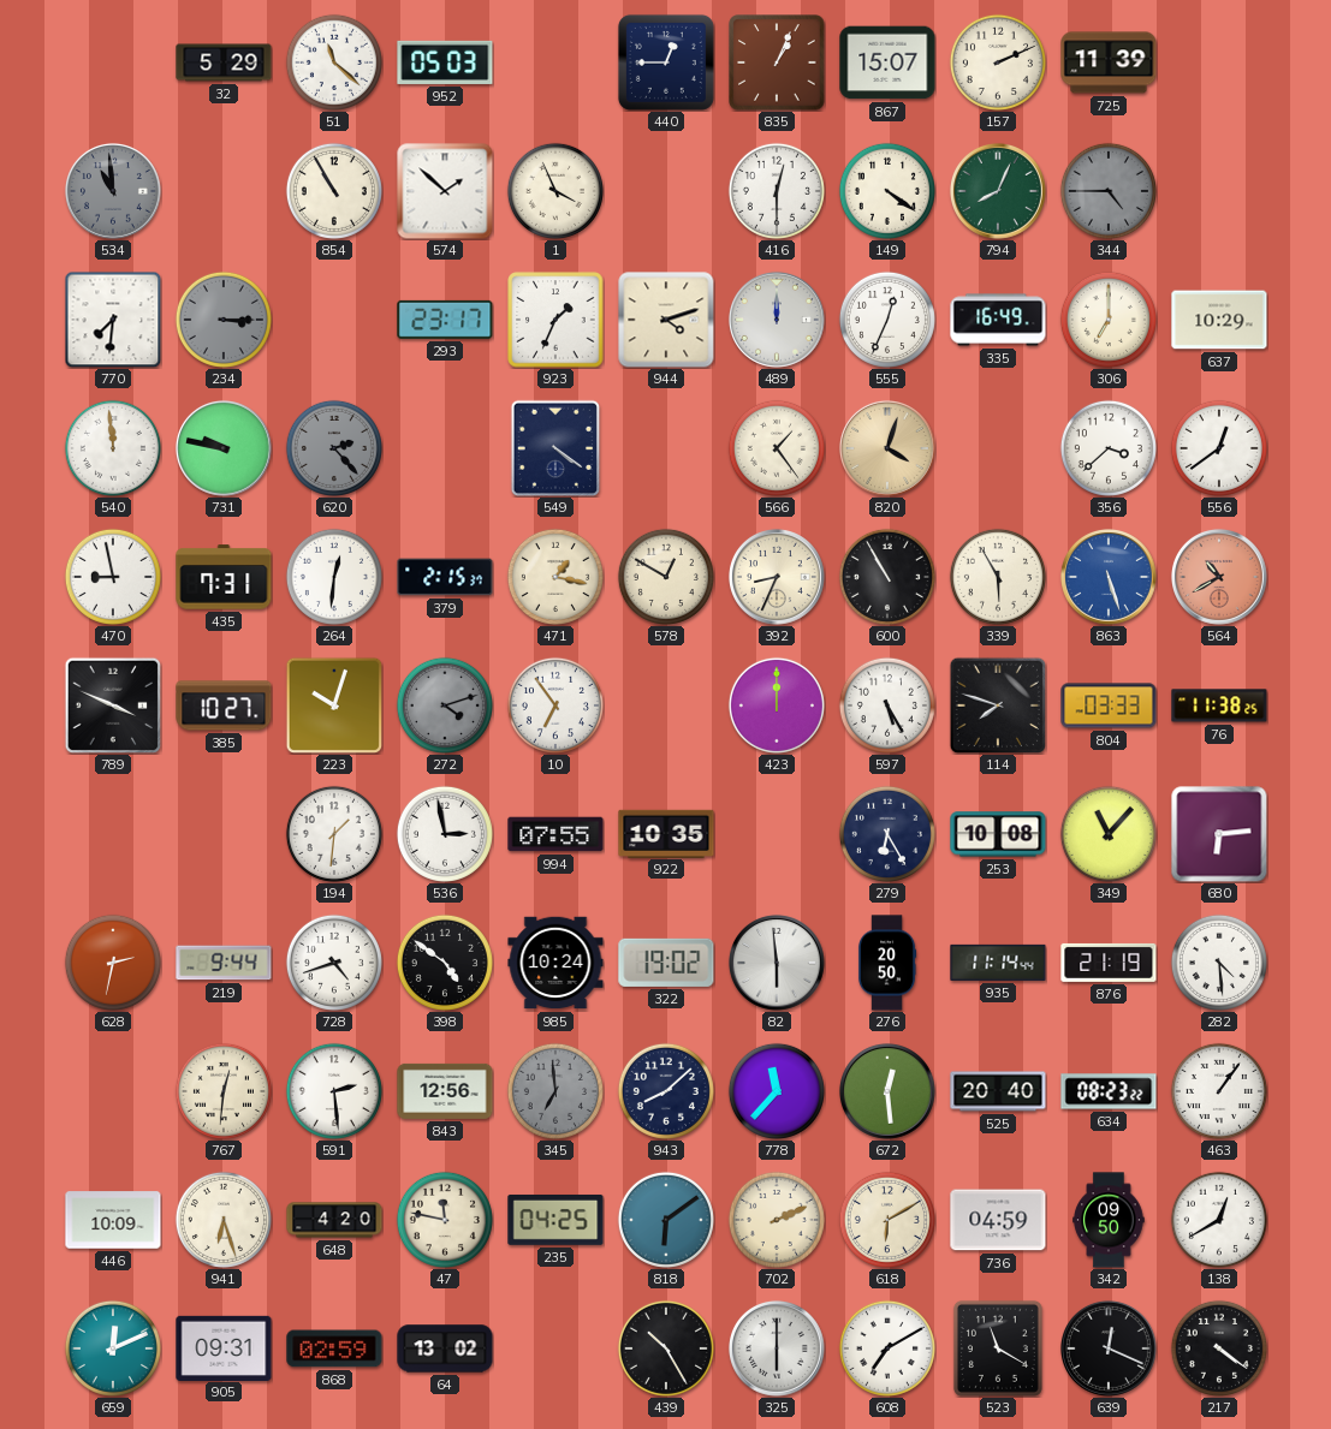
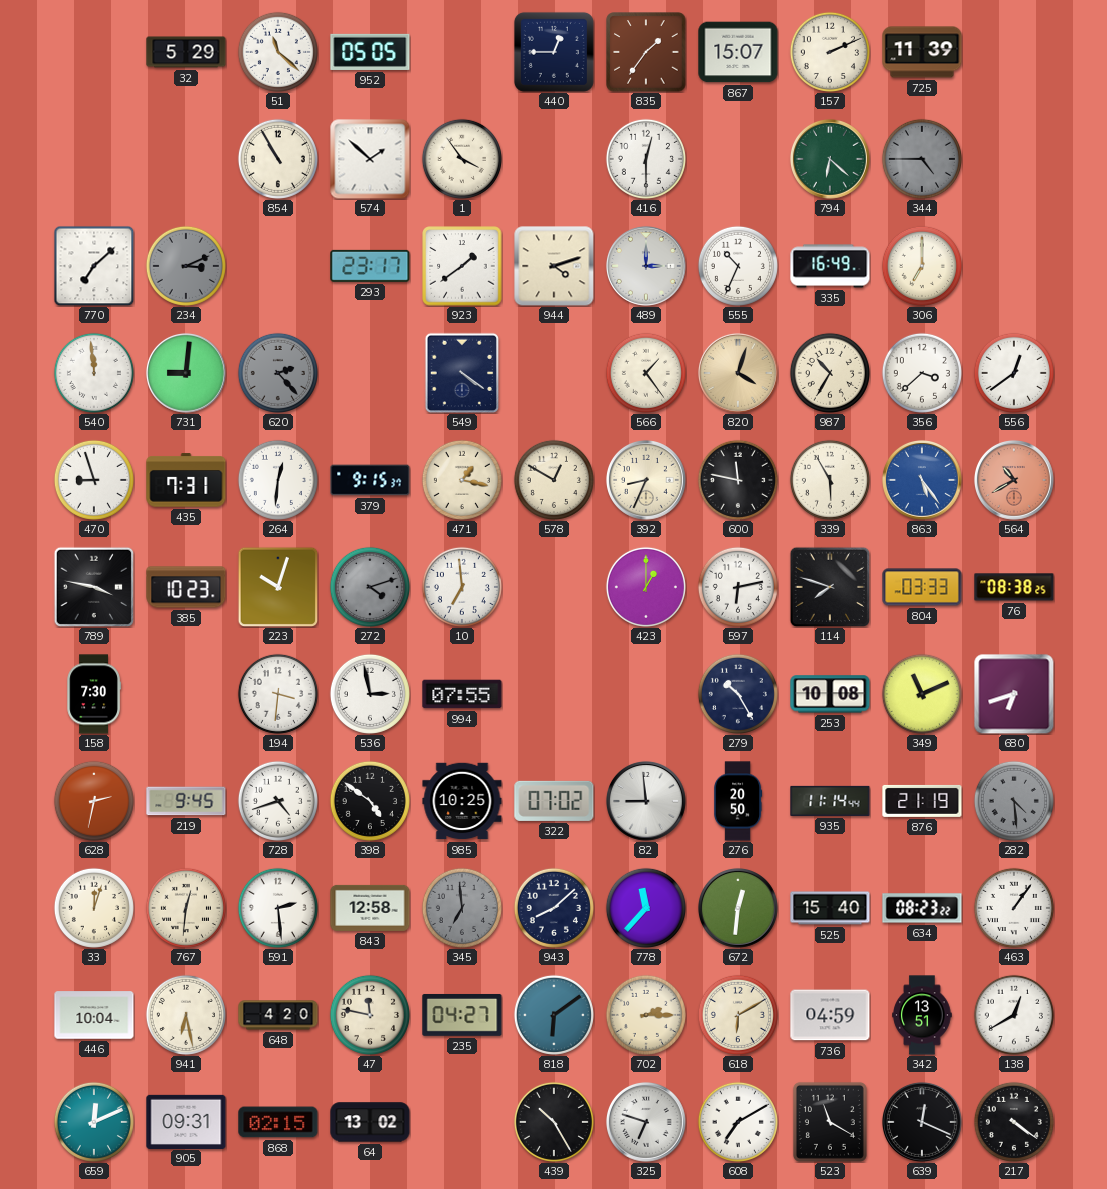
952: 05:03 -> 05:05 (370, 52)
835: 1:04 -> 1:36 (646, 52)
534: 10:59 -> none (113, 191)
1: 3:56 -> 3:54 (462, 159)
149: 4:21 -> none (887, 191)
794: 8:04 -> 6:22 (830, 159)
770: 7:31 -> 7:08 (94, 266)
234: 3:15 -> 3:11 (186, 266)
923: 1:34 -> 1:39 (462, 266)
489: 12:00 -> 3:00 (646, 266)
555: 12:34 -> 10:34 (738, 266)
637: 10:29 -> none (1219, 320)
731: 9:47 -> 9:01 (186, 373)
987: none -> 10:35 (830, 373)
470: 8:58 -> 8:57 (94, 480)
379: 2:15 -> 9:15 (370, 480)
600: 10:55 -> 11:47 (738, 480)
863: 5:27 -> 5:24 (922, 480)
789: 3:49 -> 3:47 (94, 587)
385: 10:27 -> 10:23 (186, 587)
10: 6:54 -> 6:59 (462, 587)
423: 12:00 -> 1:00 (646, 587)
597: 5:25 -> 6:13 (738, 587)
76: 11:38 -> 08:38 (1014, 587)
158: none -> 7:30 (94, 694)
194: 1:31 -> 3:31 (278, 694)
922: 10:35 -> none (666, 833)
279: 6:25 -> 10:25 (738, 694)
349: 11:07 -> 11:11 (922, 694)
680: 6:14 -> 6:42 (1014, 694)
219: 9:44 -> 9:45 (186, 801)
985: 10:24 -> 10:25 (462, 801)
322: 19:02 -> 07:02 (554, 801)
82: 5:59 -> 8:59 (646, 801)
282 dial: white -> grey (1014, 801)
33: none -> 12:03 (94, 908)
843: 12:56 -> 12:58 (370, 908)
672: 12:29 -> 12:31 (738, 908)
525: 20:40 -> 15:40 (830, 908)
446: 10:09 -> 10:04 (94, 1015)
941: 6:27 -> 6:28 (186, 1015)
235: 04:25 -> 04:27 (462, 1015)
702: 2:11 -> 2:15 (646, 1015)
342: 09:50 -> 13:51 (922, 1015)
868: 02:59 -> 02:15 (278, 1122)
325: 6:00 -> 6:48 (646, 1122)
